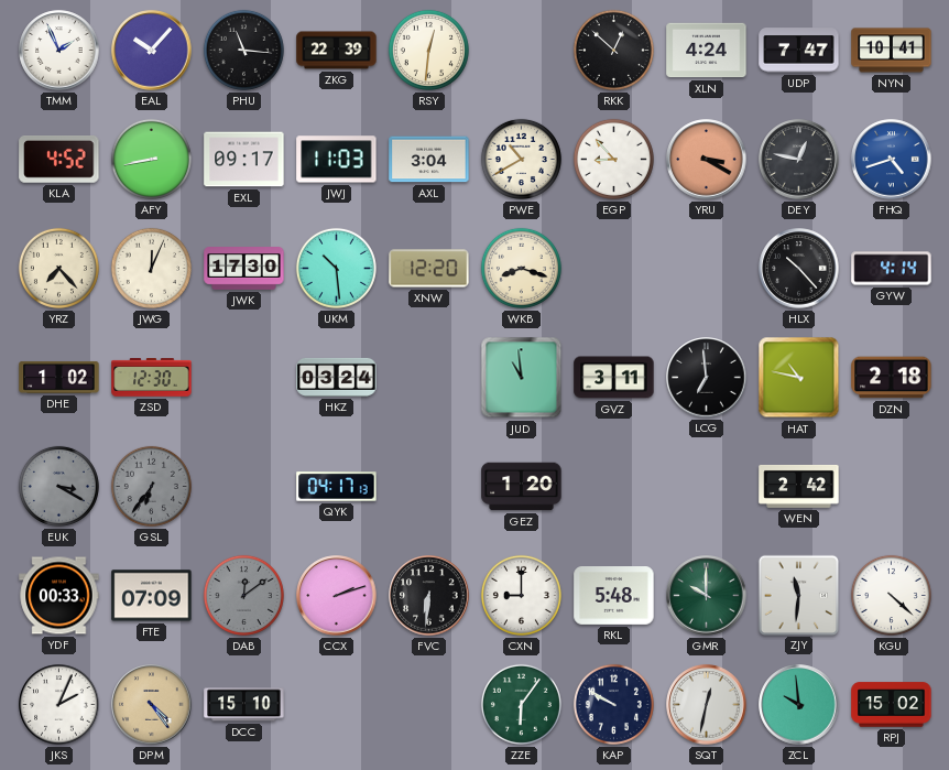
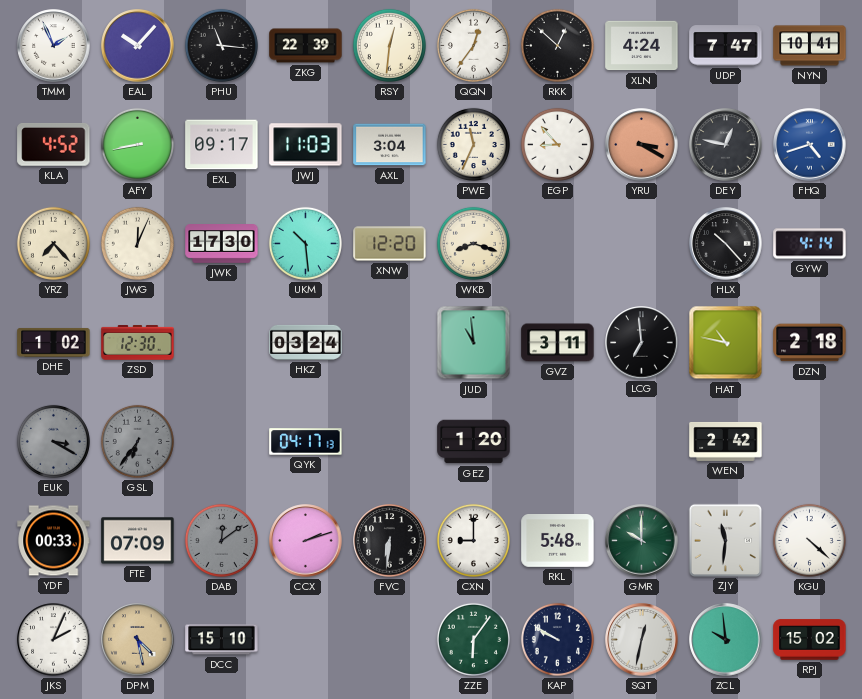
QQN: none -> 12:36 (473, 45)
PWE: 10:40 -> 11:34 (473, 144)
DPM: 4:24 -> 4:28 (138, 640)
